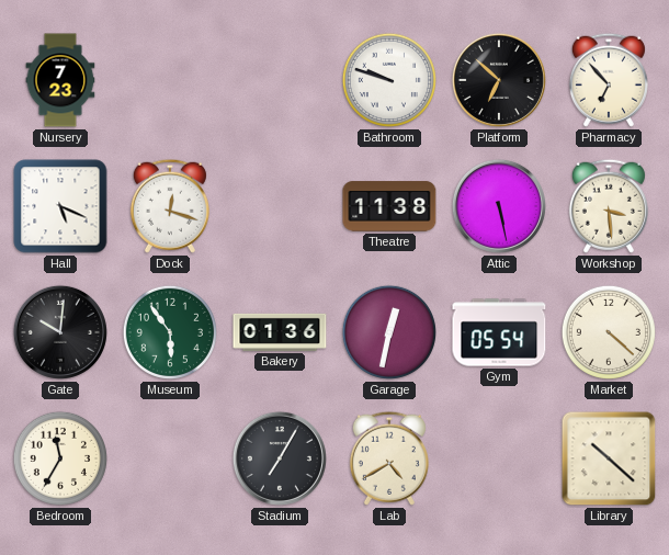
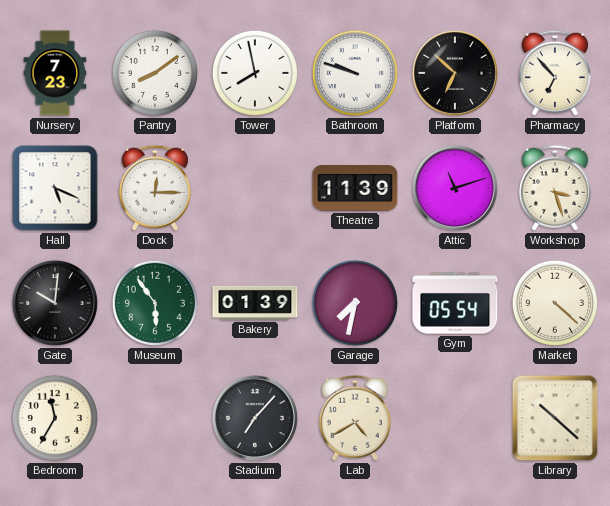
Pantry: none -> 8:09 (155, 73)
Tower: none -> 7:58 (255, 73)
Dock: 12:18 -> 12:15 (155, 188)
Theatre: 11:38 -> 11:39 (355, 188)
Attic: 5:28 -> 11:12 (455, 188)
Workshop: 3:29 -> 3:27 (555, 188)
Bakery: 01:36 -> 01:39 (255, 303)
Garage: 12:32 -> 7:32 (355, 303)
Stadium: 7:05 -> 7:07 (255, 418)
